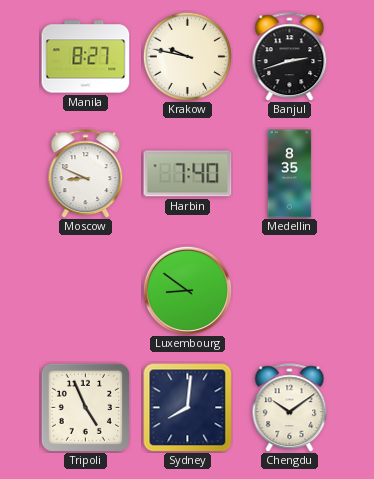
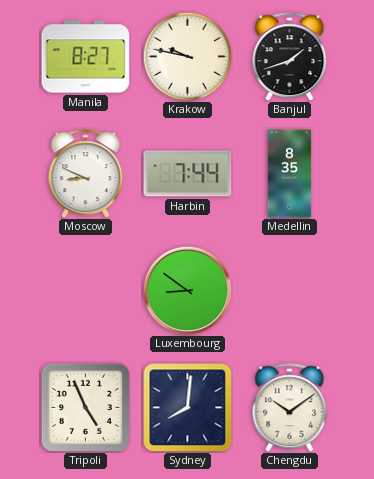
Banjul: 2:42 -> 1:42 (290, 57)
Harbin: 7:40 -> 7:44 (188, 174)
